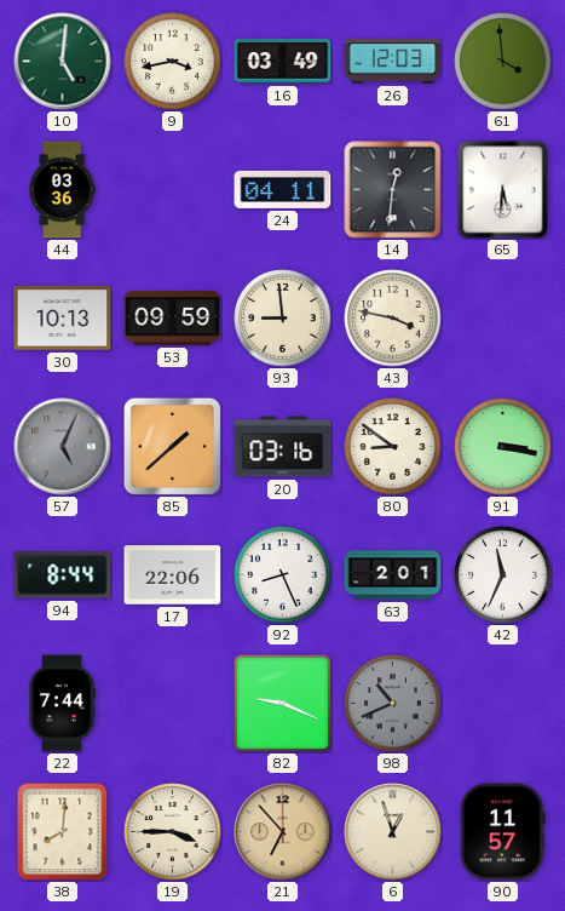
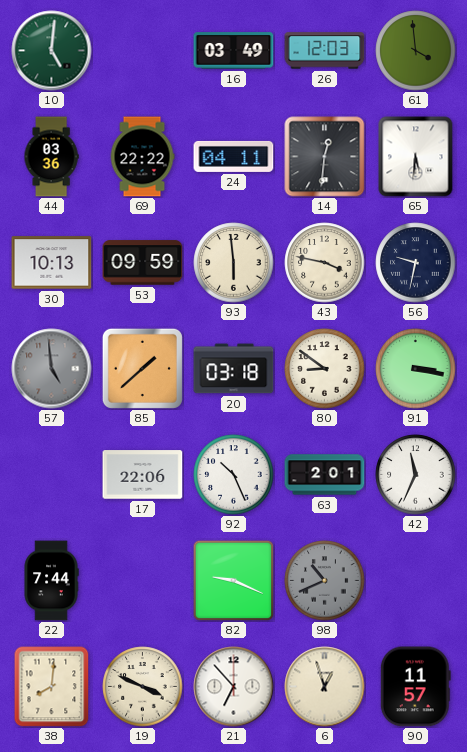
9: 3:43 -> none (173, 62)
69: none -> 22:22 (142, 157)
93: 8:59 -> 5:59 (234, 263)
56: none -> 9:32 (416, 263)
57: 5:04 -> 4:59 (52, 369)
20: 03:16 -> 03:18 (234, 369)
94: 8:44 -> none (63, 575)
92: 8:26 -> 10:26 (234, 475)
19: 3:45 -> 3:49 (143, 687)
21 dial: champagne -> white (234, 687)
